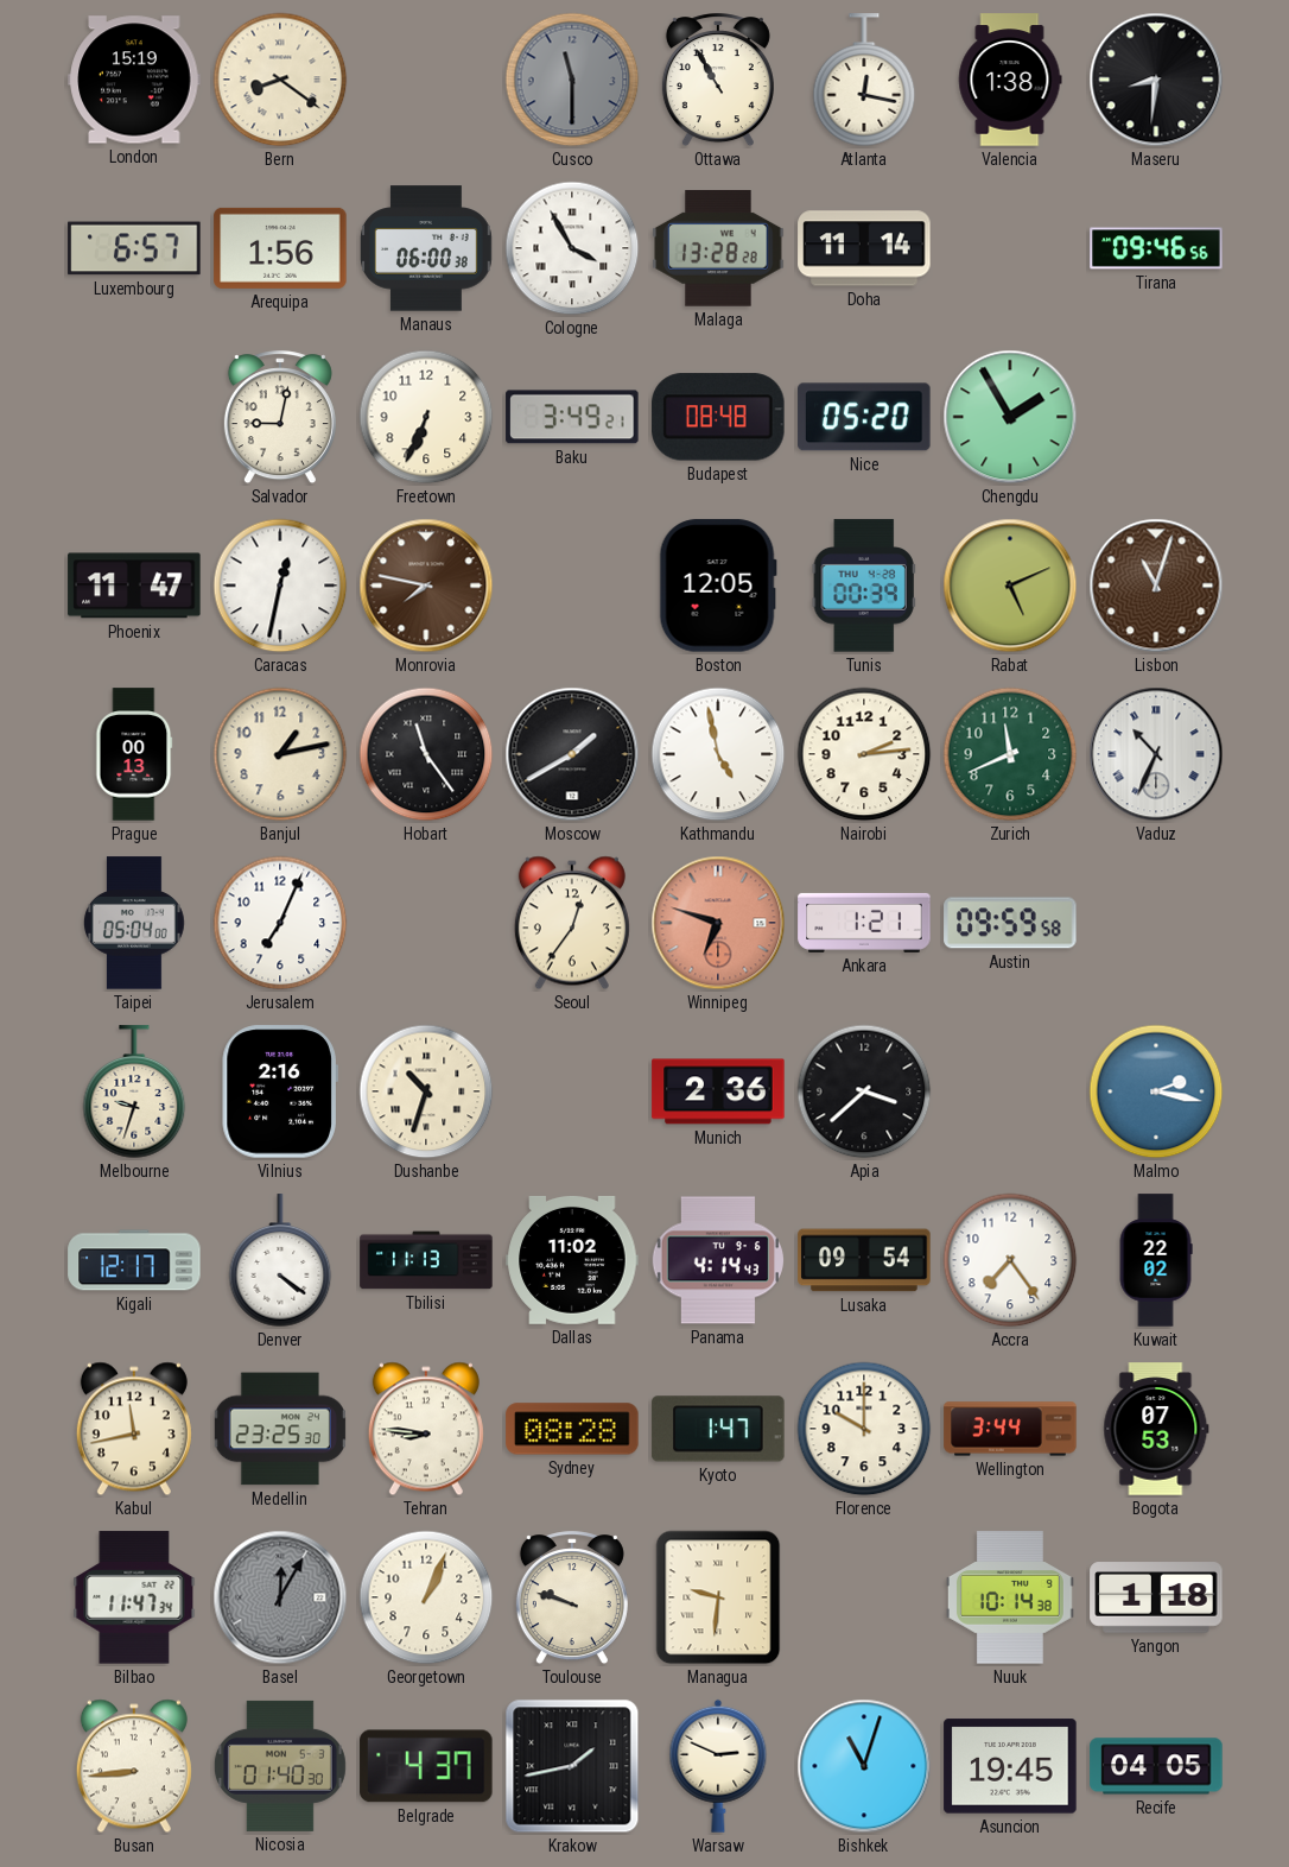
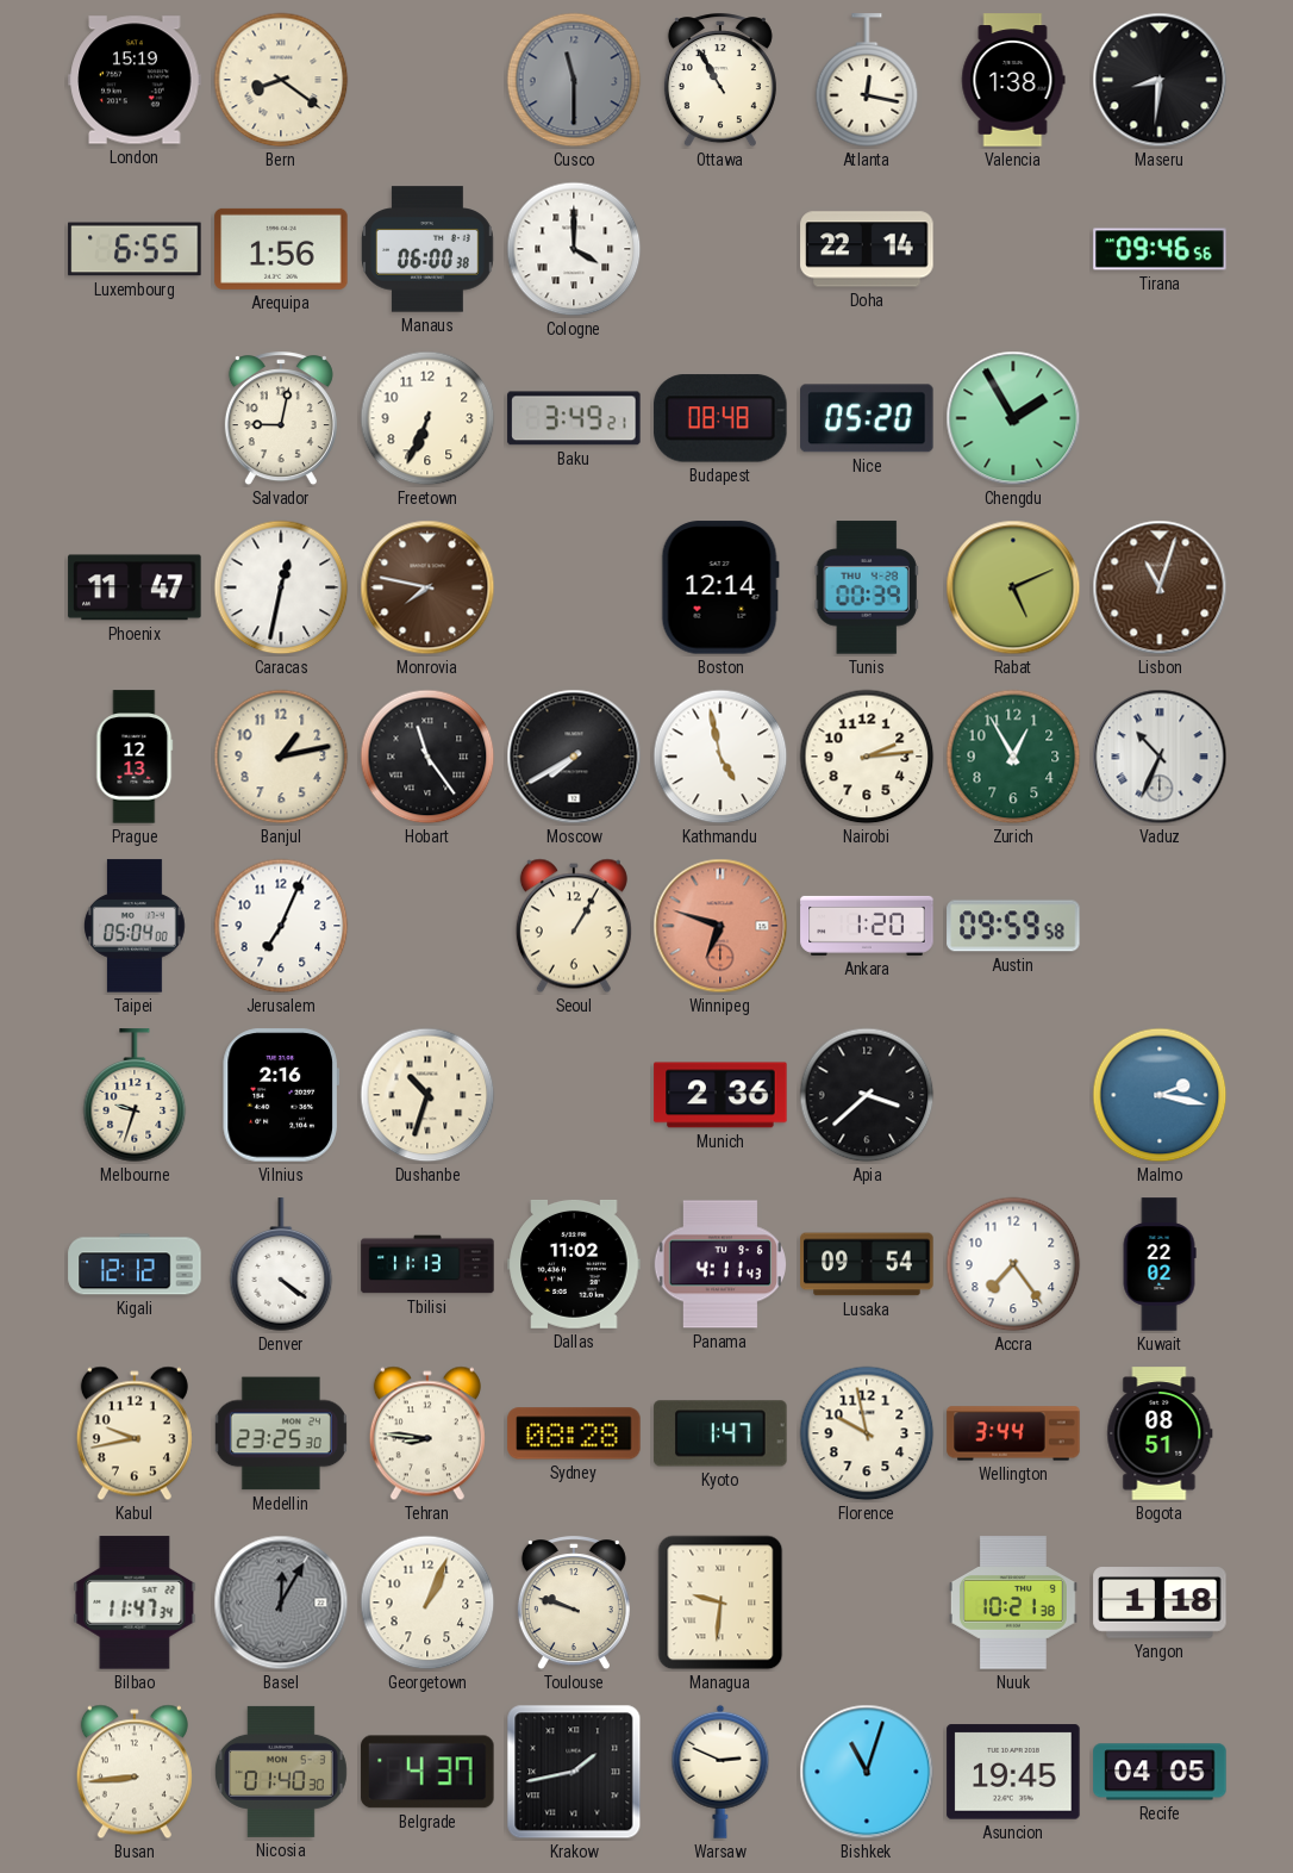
Luxembourg: 6:57 -> 6:55 (135, 249)
Cologne: 3:55 -> 4:00 (574, 249)
Malaga: 13:28 -> none (718, 249)
Doha: 11:14 -> 22:14 (867, 249)
Boston: 12:05 -> 12:14 (720, 587)
Prague: 00:13 -> 12:13 (135, 757)
Moscow: 1:40 -> 7:40 (574, 757)
Zurich: 11:41 -> 12:55 (1013, 757)
Seoul: 12:36 -> 1:05 (574, 926)
Ankara: 1:21 -> 1:20 (867, 926)
Kigali: 12:17 -> 12:12 (135, 1264)
Panama: 4:14 -> 4:11 (719, 1264)
Kabul: 11:43 -> 9:43 (135, 1433)
Florence: 10:00 -> 9:58 (867, 1433)
Bogota: 07:53 -> 08:51 (1160, 1433)
Nuuk: 10:14 -> 10:21 (1013, 1603)
